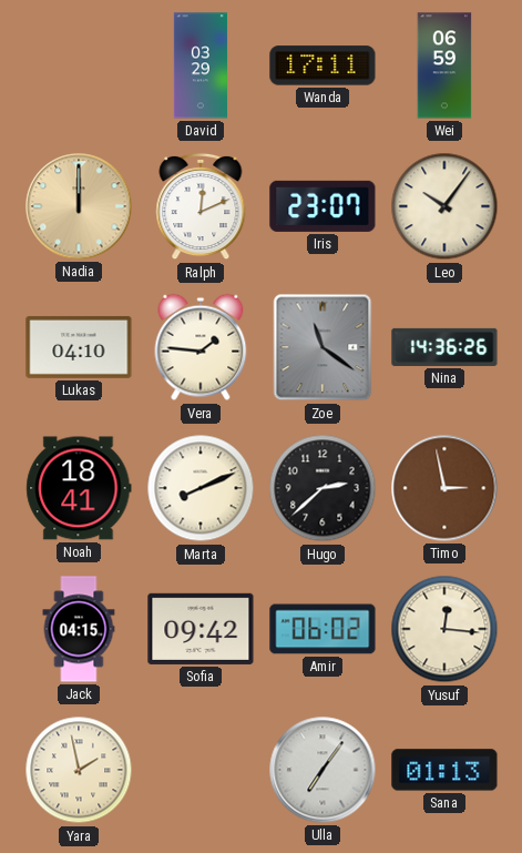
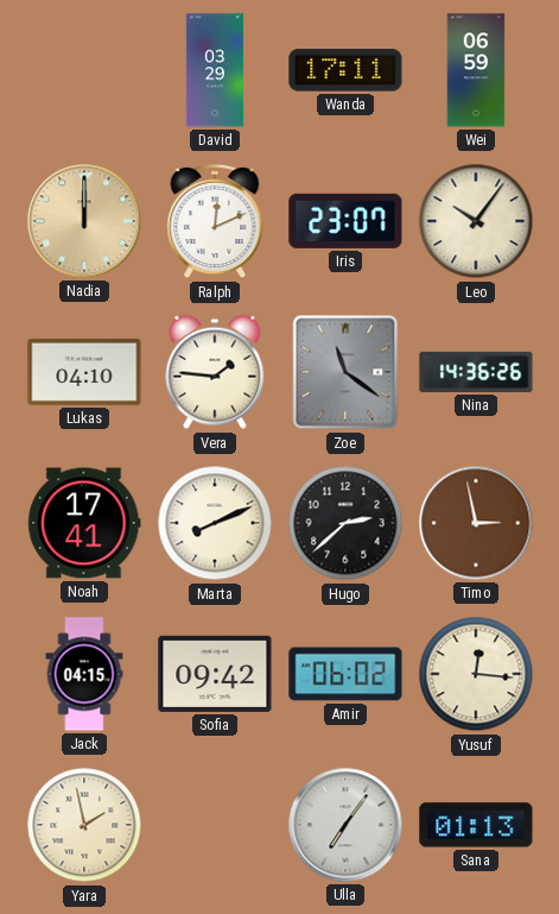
Noah: 18:41 -> 17:41 (84, 523)
